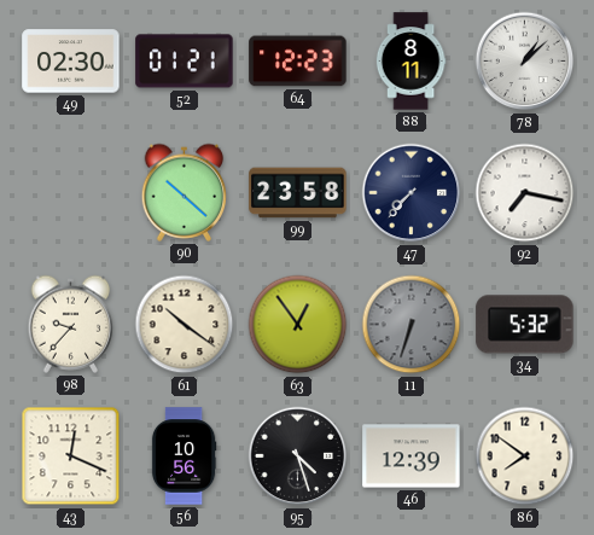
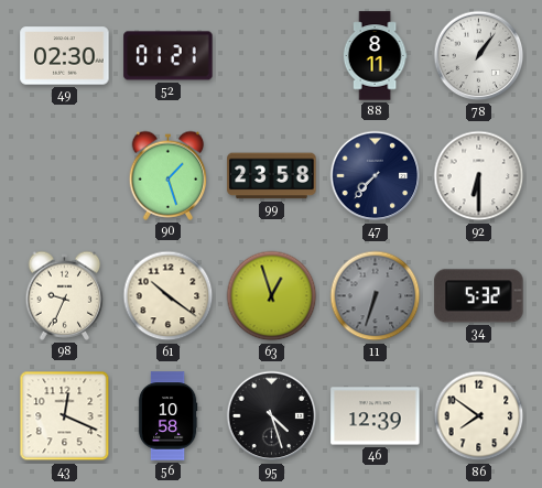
64: 12:23 -> none (298, 62)
78: 1:08 -> 1:06 (479, 56)
90: 10:22 -> 1:27 (169, 175)
92: 7:17 -> 6:30 (479, 176)
98: 9:37 -> 9:34 (65, 295)
63: 12:54 -> 12:57 (272, 296)
56: 10:56 -> 10:58 (167, 416)
